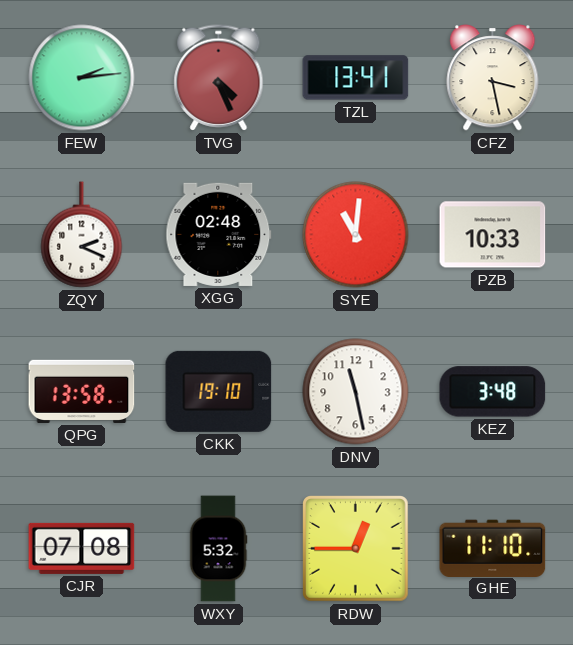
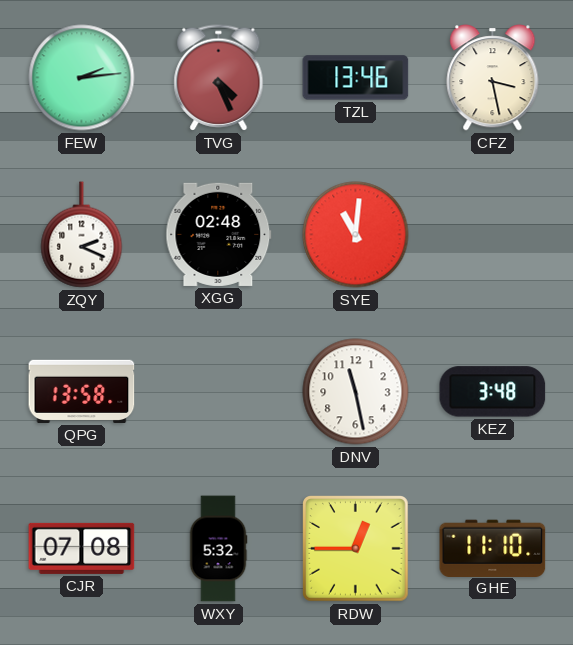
TZL: 13:41 -> 13:46 (356, 78)
PZB: 10:33 -> none (493, 235)
CKK: 19:10 -> none (219, 391)
